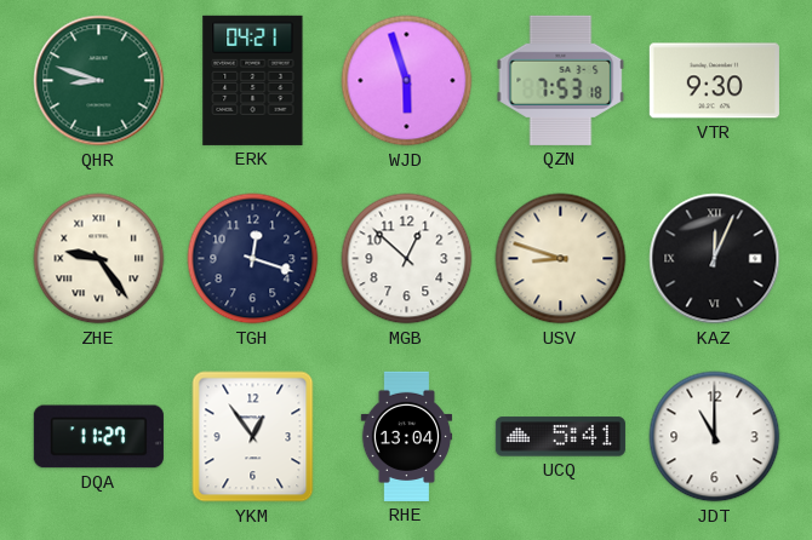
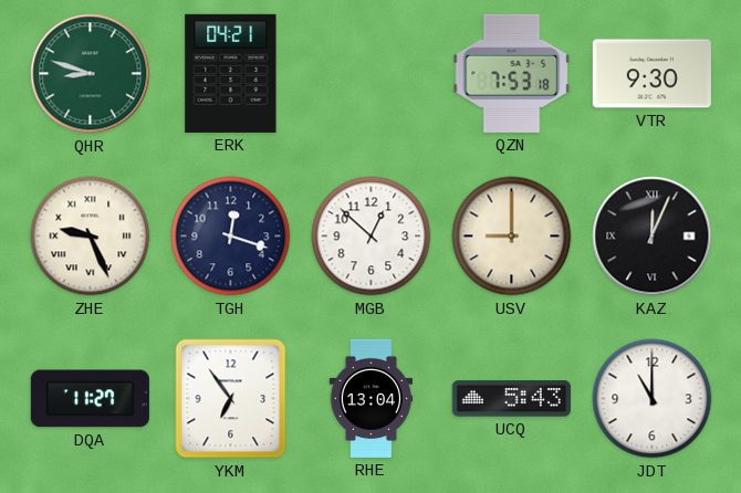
WJD: 5:57 -> none (407, 81)
ZHE: 9:24 -> 9:26 (91, 237)
USV: 8:48 -> 9:00 (512, 237)
YKM: 12:54 -> 6:54 (231, 399)
UCQ: 5:41 -> 5:43 (511, 399)
